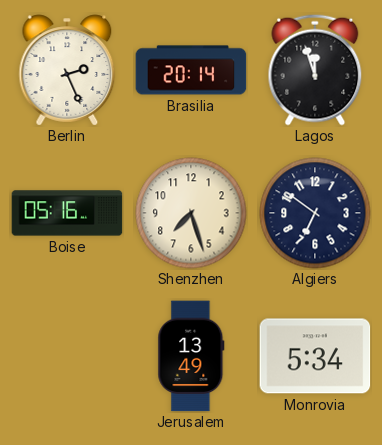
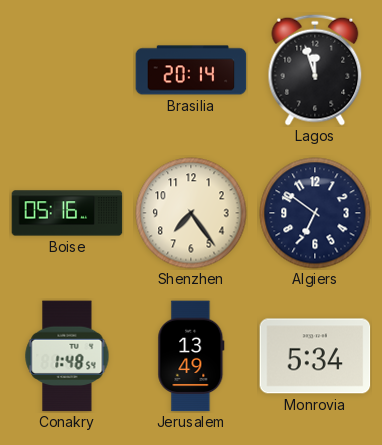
Berlin: 2:26 -> none (67, 70)
Shenzhen: 7:27 -> 7:24 (191, 213)
Conakry: none -> 1:48 (67, 356)
